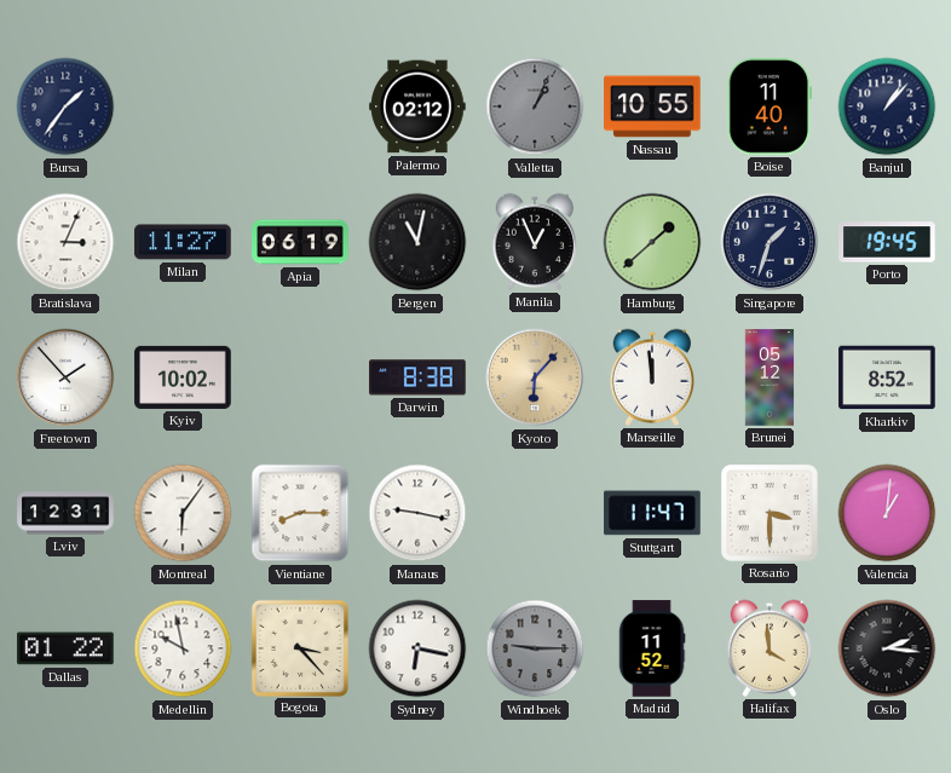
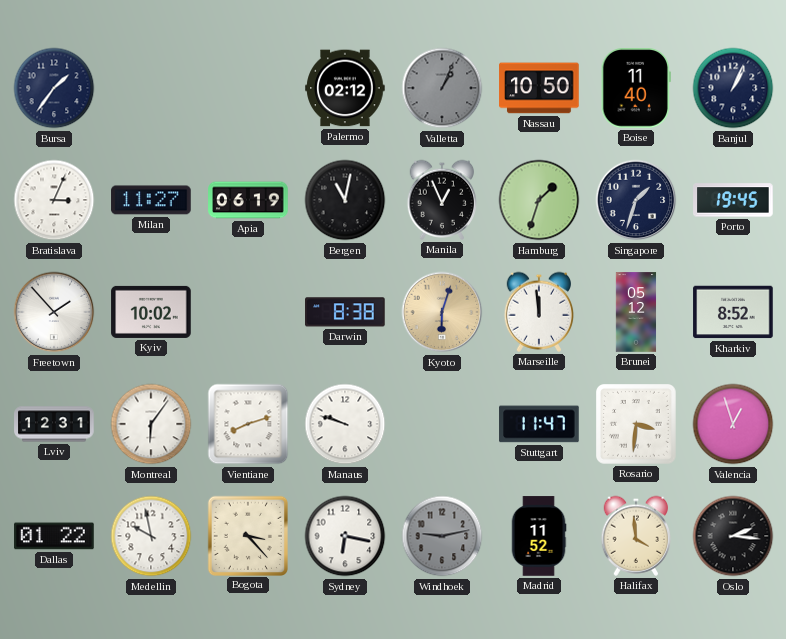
Nassau: 10:55 -> 10:50 (539, 88)
Banjul: 1:07 -> 1:04 (733, 88)
Hamburg: 1:38 -> 1:33 (539, 200)
Kyoto: 6:07 -> 6:03 (442, 312)
Vientiane: 8:15 -> 8:12 (248, 424)
Manaus: 9:17 -> 9:48 (345, 424)
Rosario: 3:30 -> 3:31 (637, 425)
Valencia: 1:01 -> 12:57 (733, 424)
Windhoek: 9:15 -> 9:13 (442, 536)
